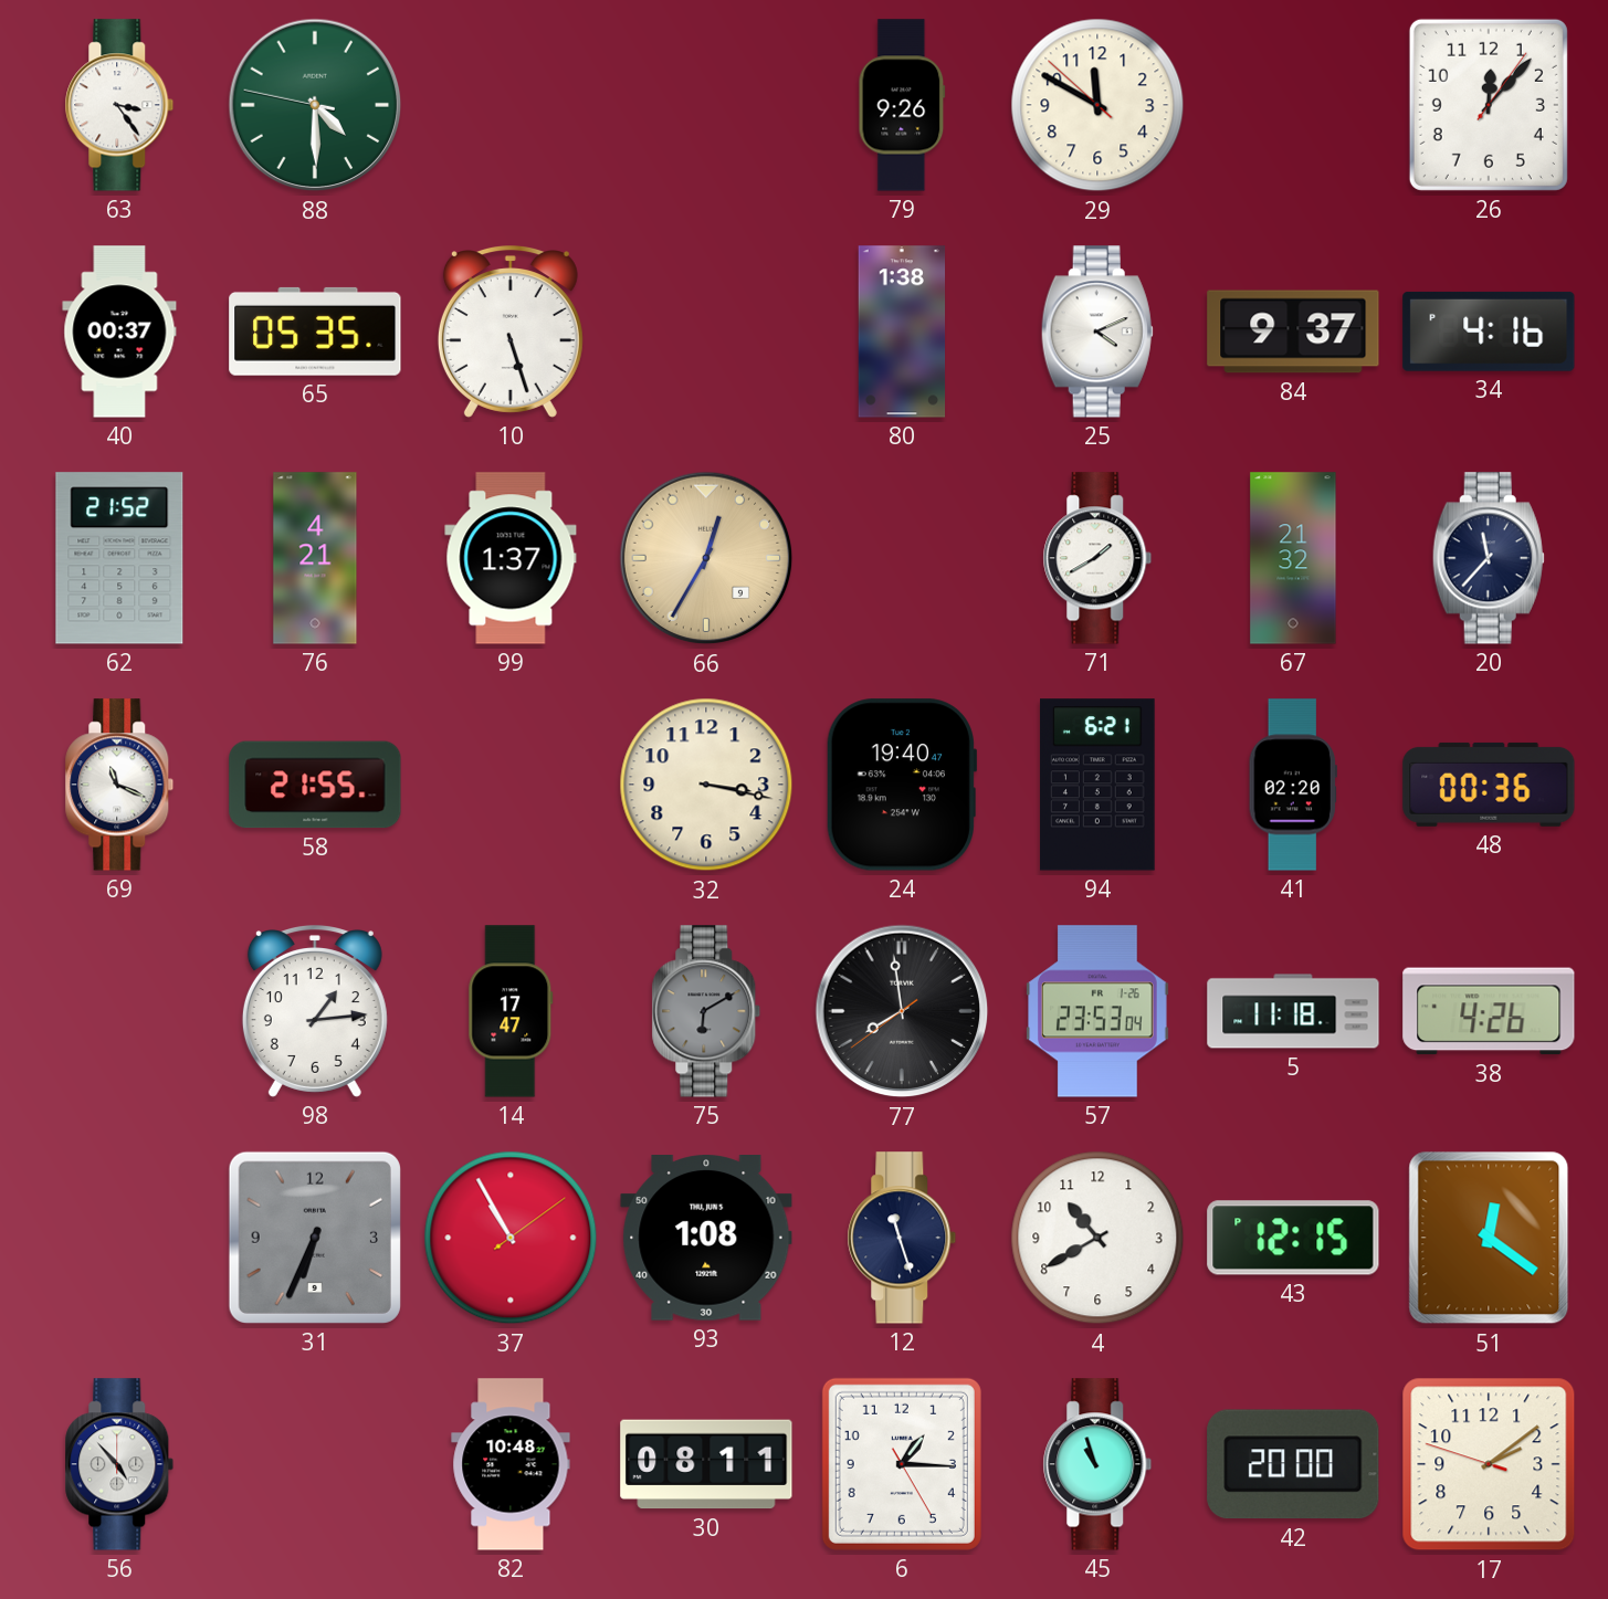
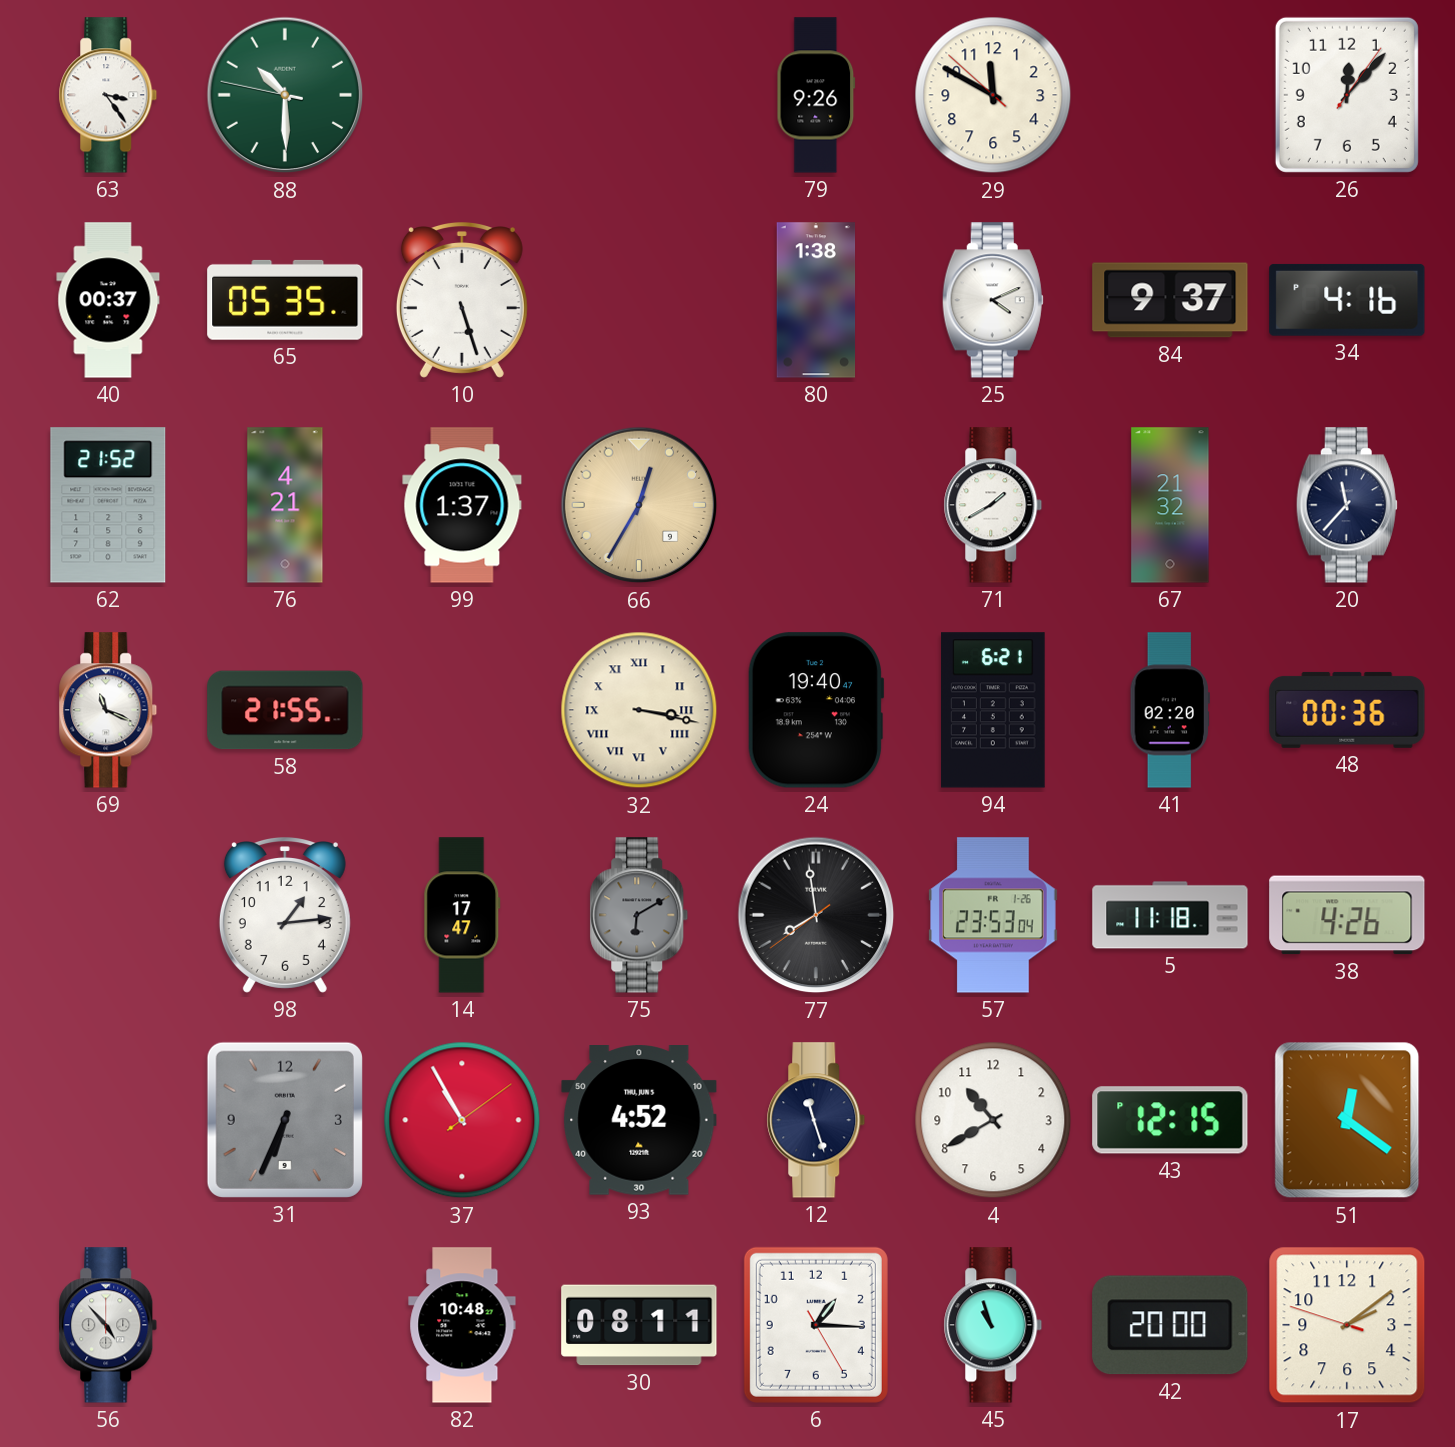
88: 4:29 -> 10:29 (285, 95)
32 numerals: Arabic -> Roman (639, 710)
93: 1:08 -> 4:52 (639, 1120)
